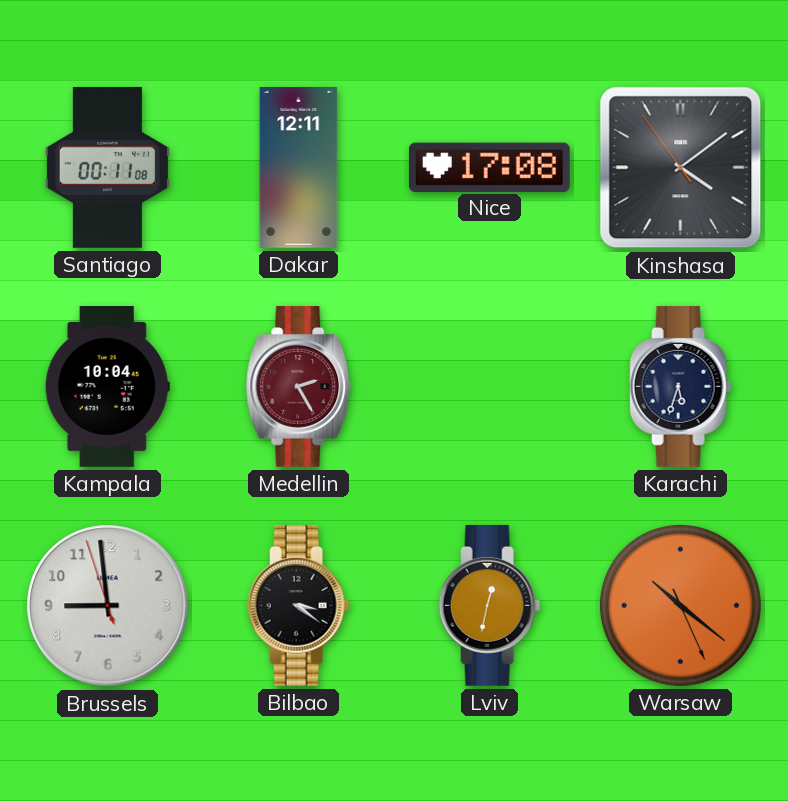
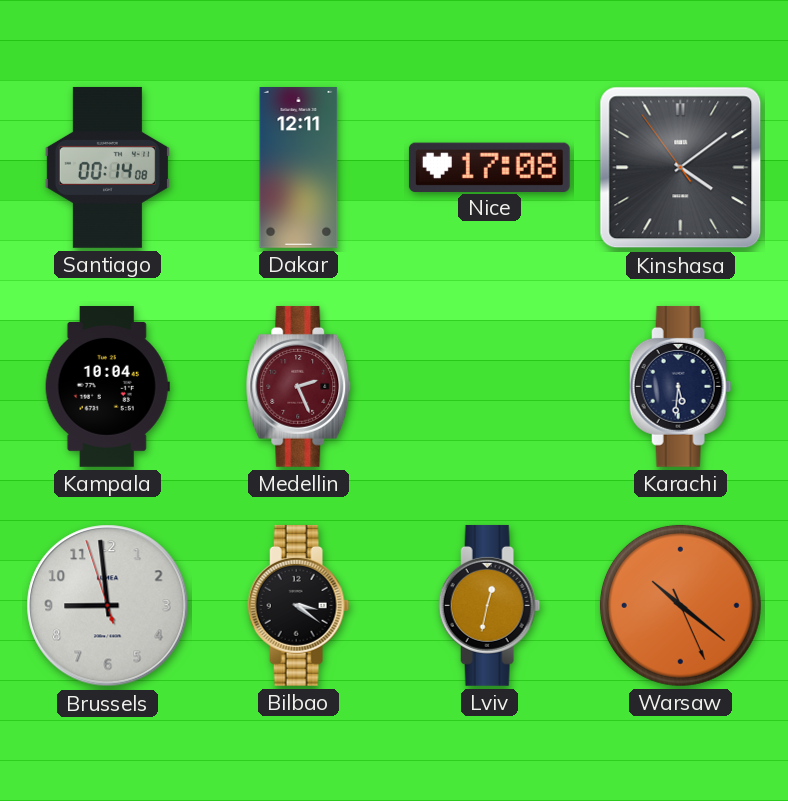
Santiago: 00:11 -> 00:14 (107, 167)
Medellin: 2:25 -> 2:26 (299, 386)
Karachi: 5:33 -> 5:31 (681, 386)
